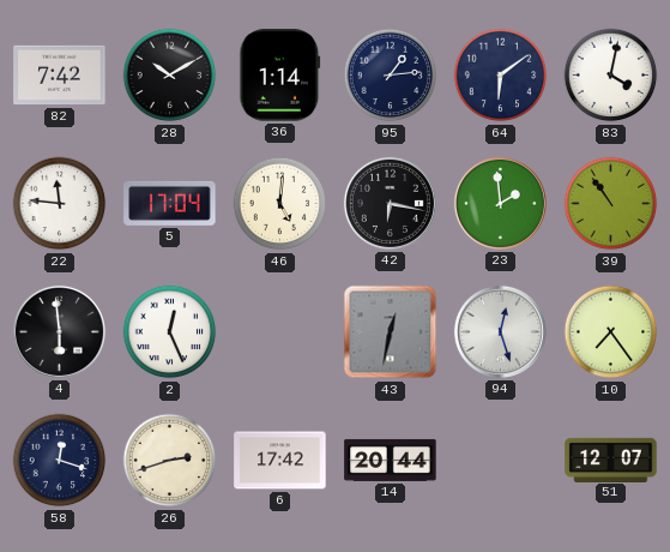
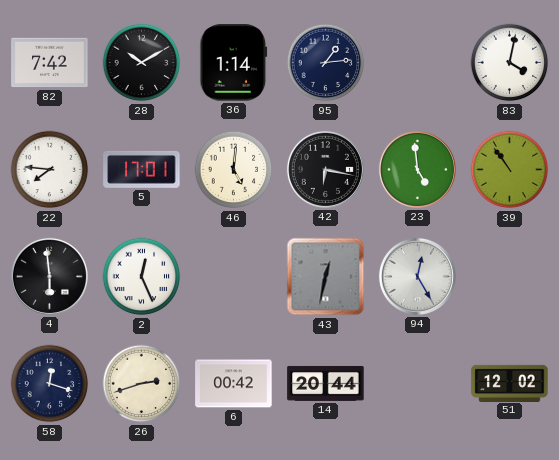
64: 6:09 -> none (501, 76)
22: 11:46 -> 7:46 (50, 170)
5: 17:04 -> 17:01 (142, 169)
23: 1:59 -> 4:59 (417, 169)
94: 12:27 -> 12:25 (417, 276)
10: 7:24 -> none (611, 332)
6: 17:42 -> 00:42 (234, 384)
51: 12:07 -> 12:02 (510, 383)
